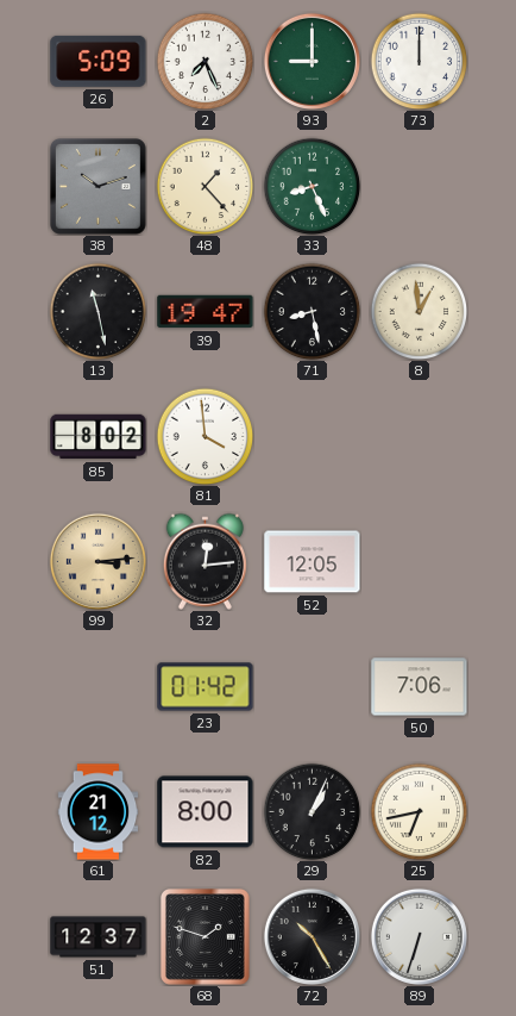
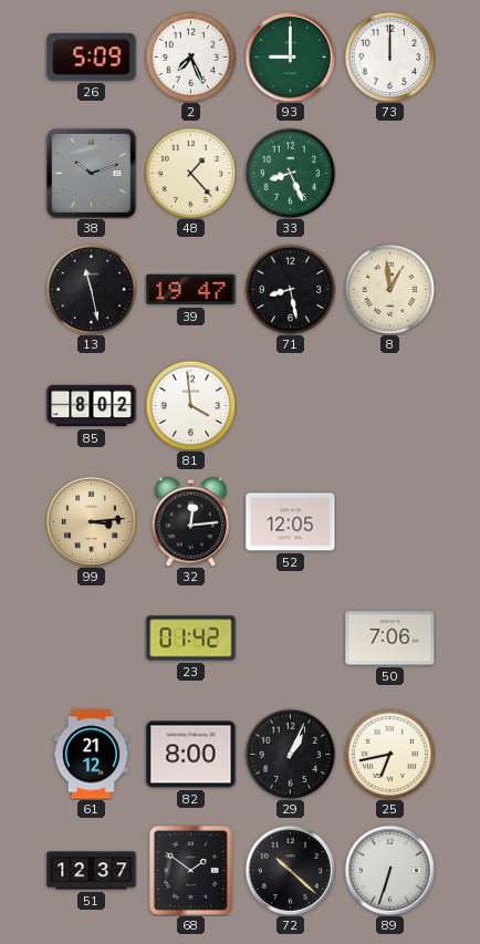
68: 1:48 -> 1:51 (191, 871)
72: 10:25 -> 10:22 (290, 870)
